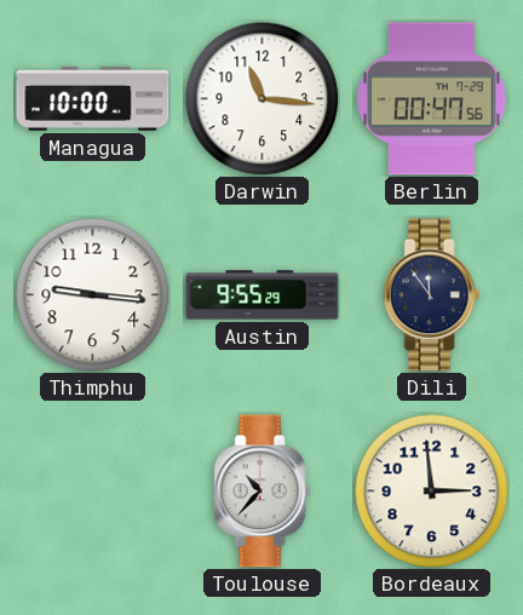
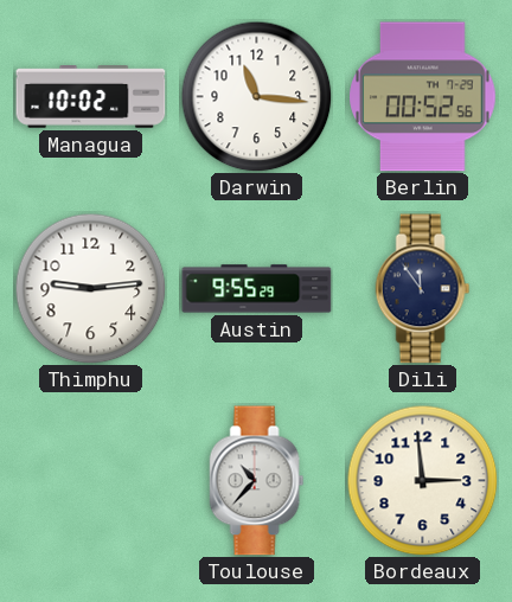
Managua: 10:00 -> 10:02 (91, 97)
Berlin: 00:47 -> 00:52 (423, 97)
Thimphu: 9:16 -> 9:14 (90, 288)
